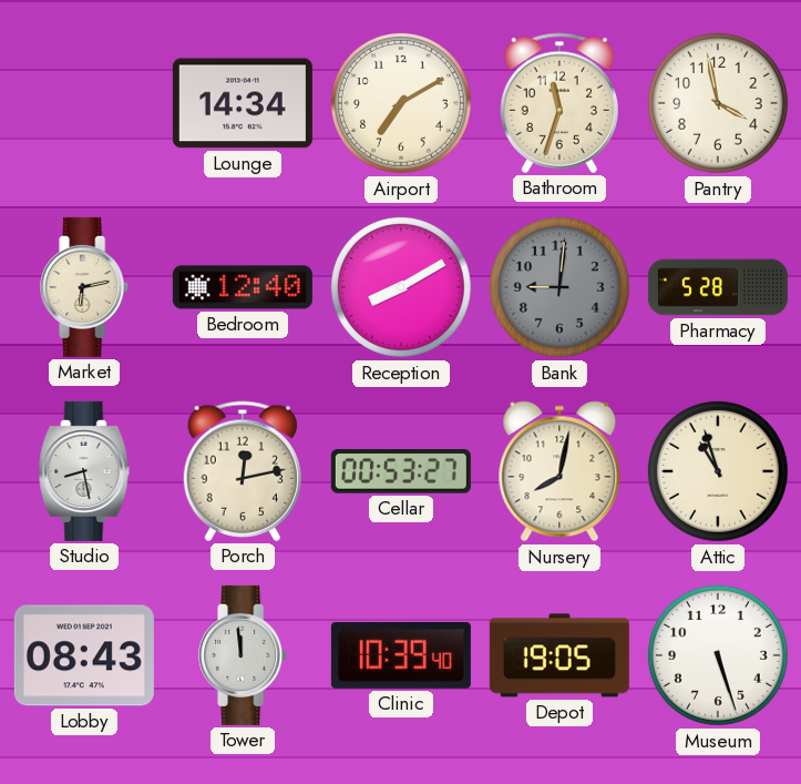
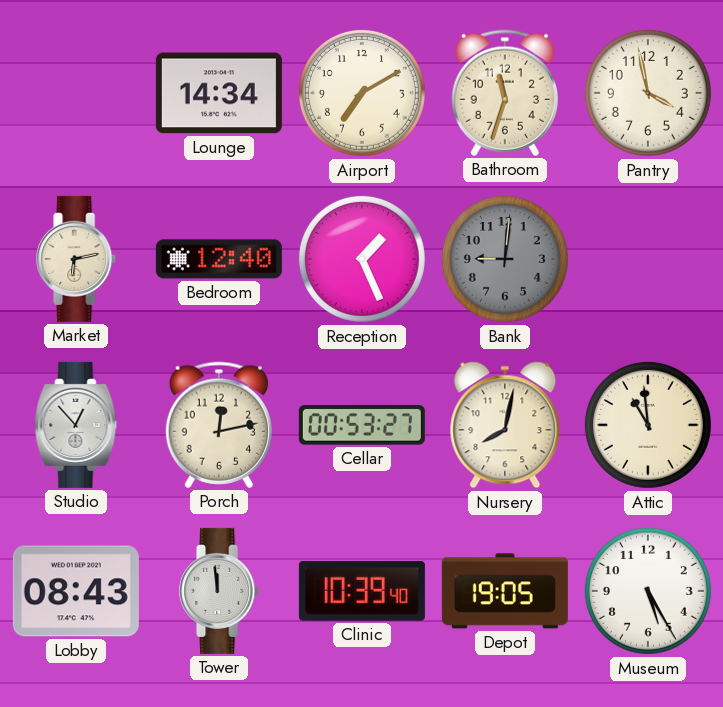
Reception: 8:10 -> 1:26 (362, 259)
Pharmacy: 5:28 -> none (718, 287)
Studio: 8:28 -> 12:53 (76, 425)
Attic: 10:57 -> 10:59 (648, 425)
Museum: 5:27 -> 5:25 (648, 591)
